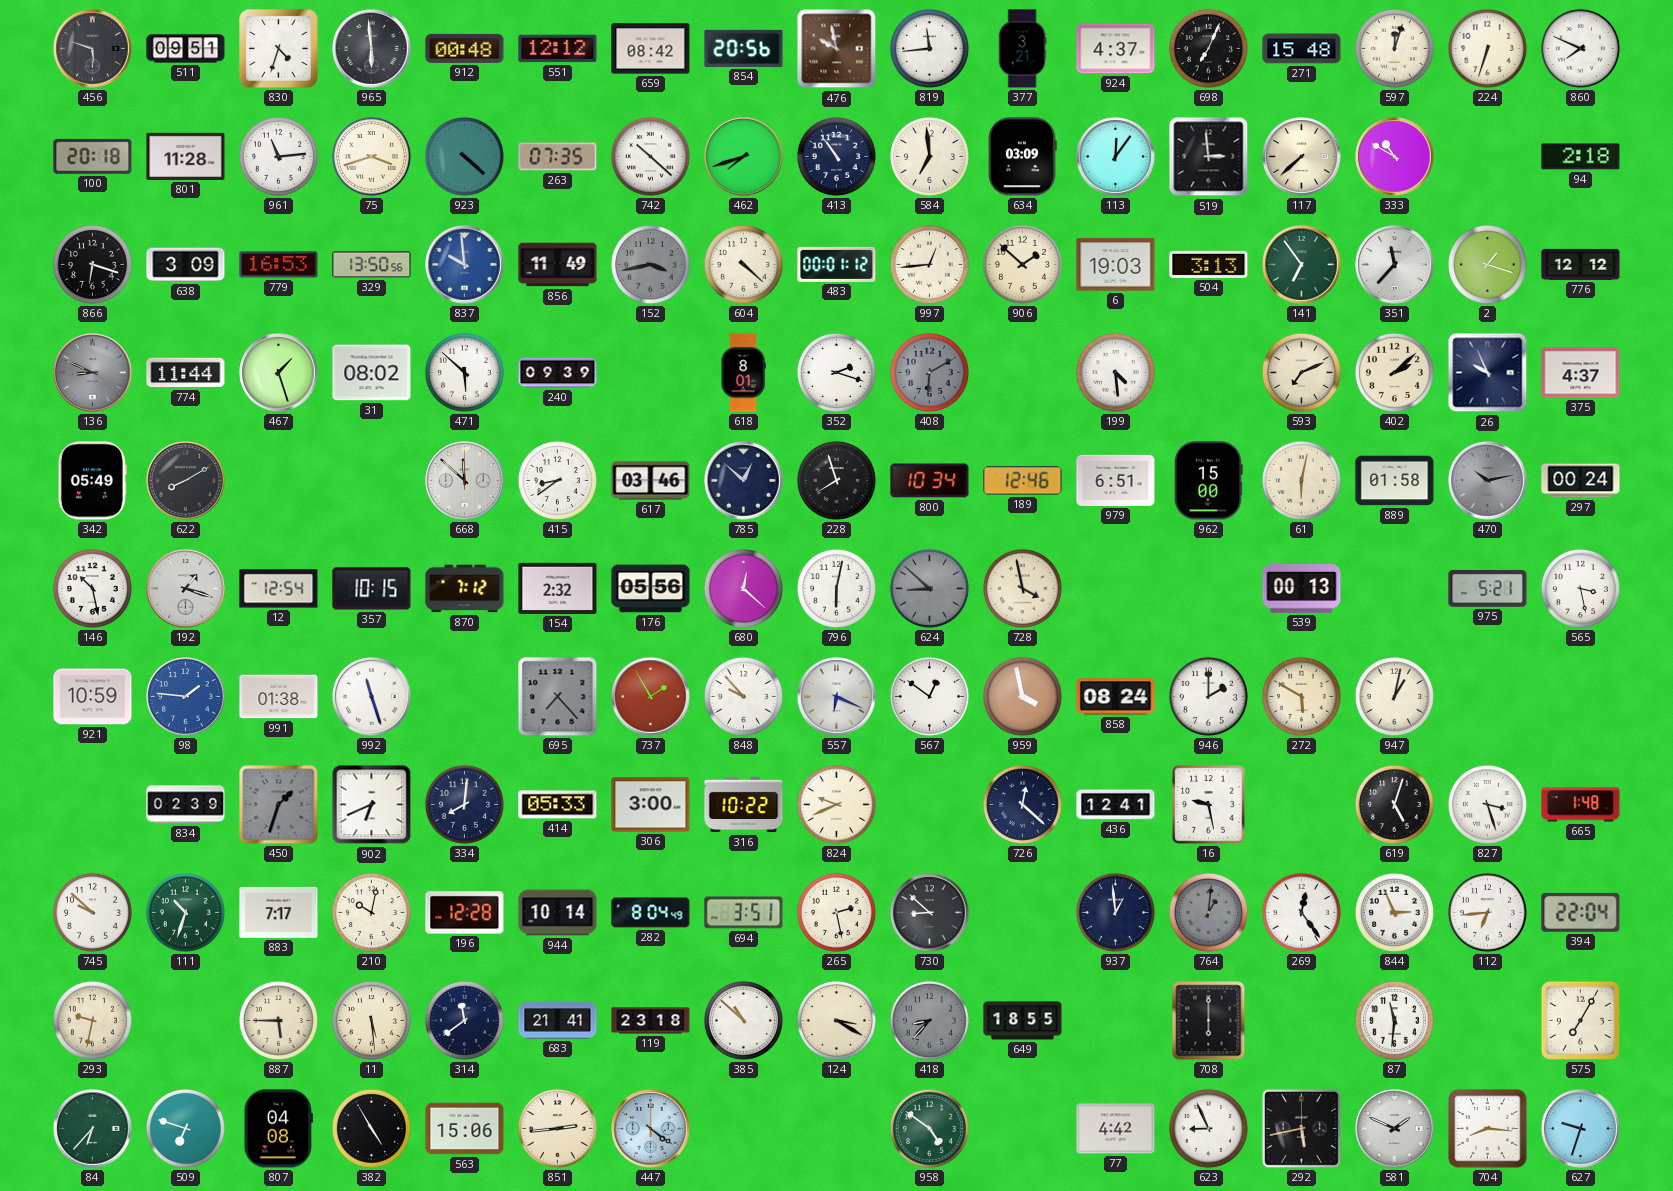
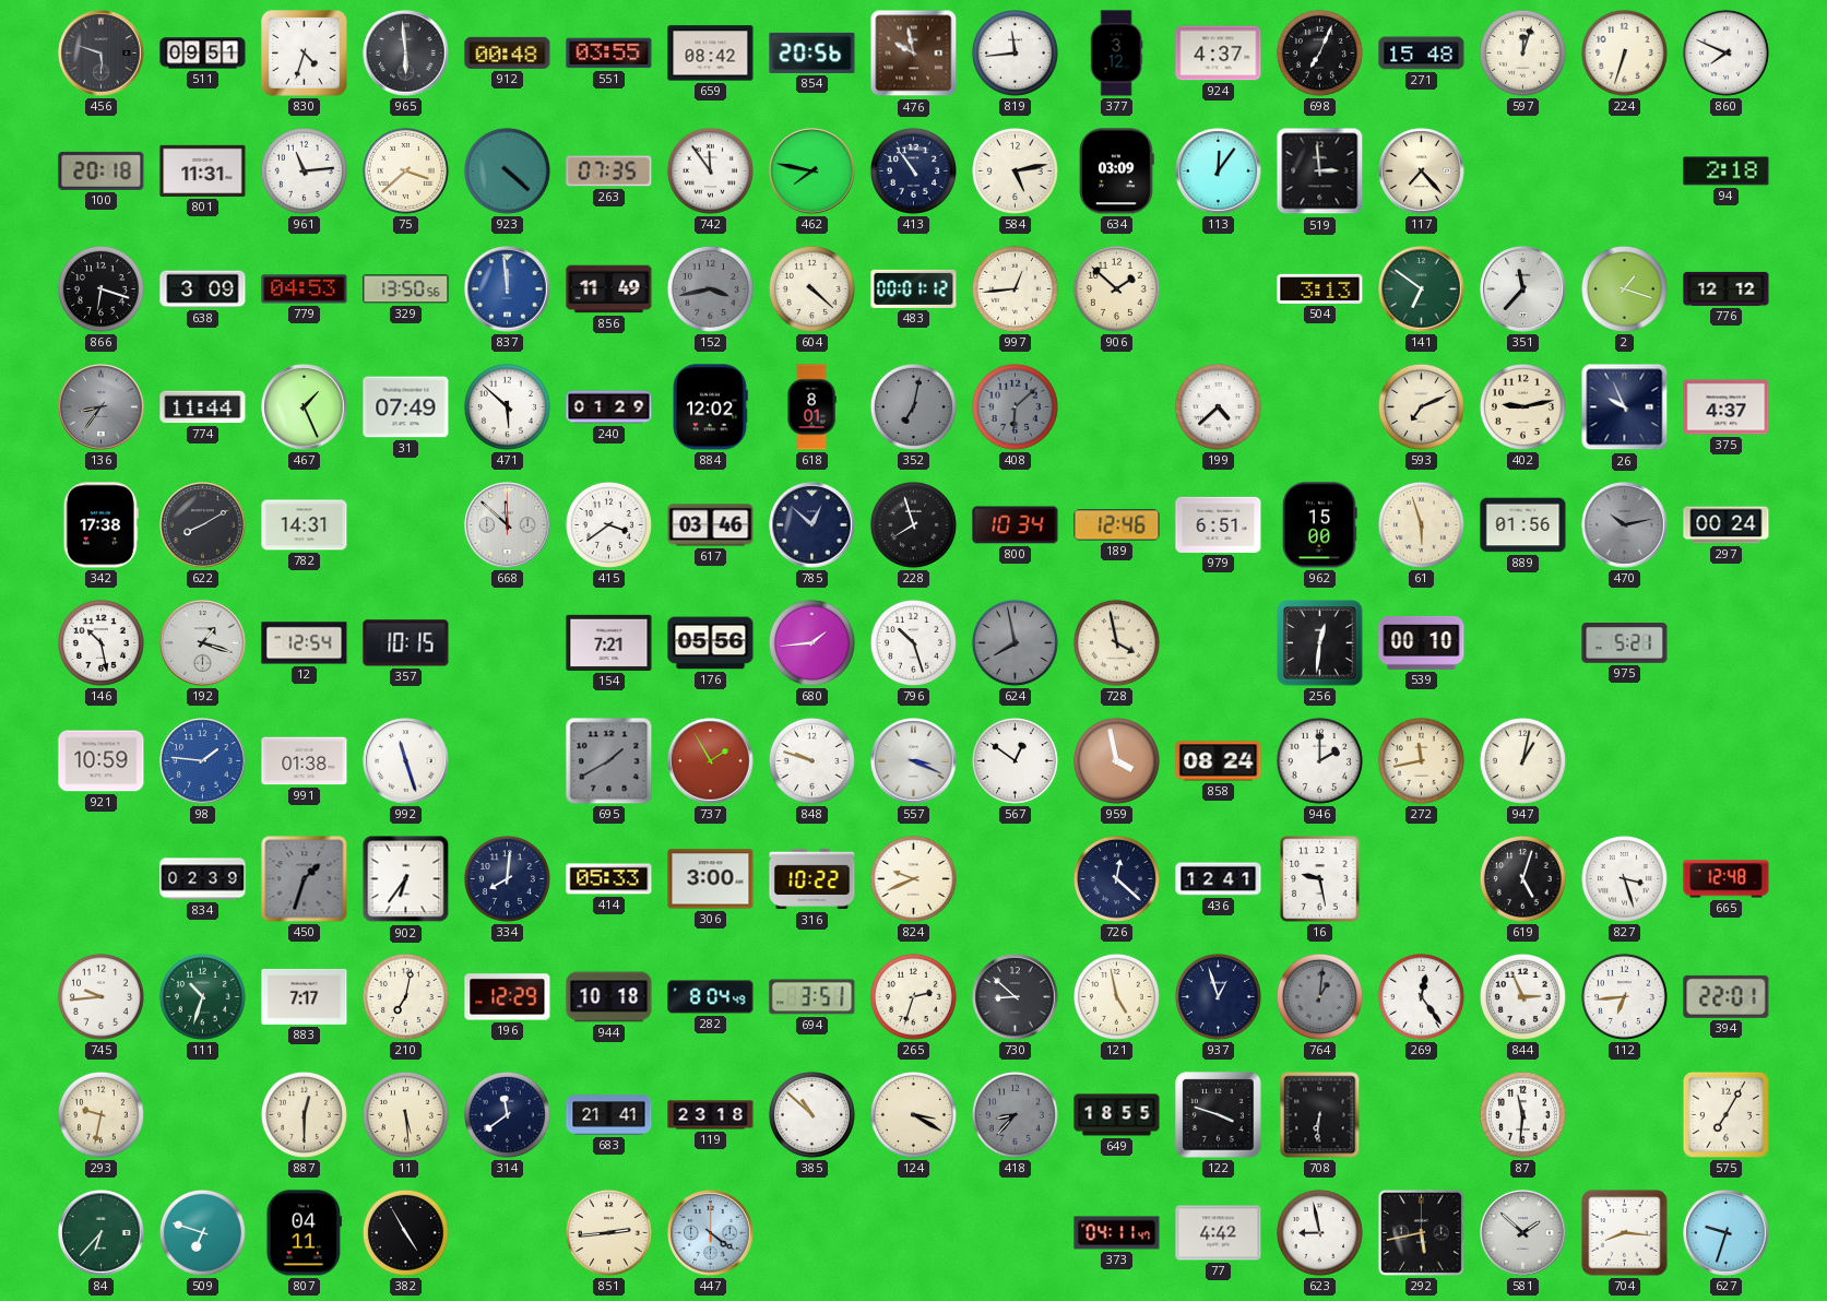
551: 12:12 -> 03:55 (609, 54)
377: 3:21 -> 3:12 (1116, 54)
801: 11:28 -> 11:31 (203, 170)
75: 3:42 -> 3:38 (405, 170)
742: 10:22 -> 11:54 (710, 170)
462: 7:42 -> 7:47 (812, 172)
584: 6:59 -> 5:13 (1015, 170)
117: 7:38 -> 7:23 (1422, 172)
333: 10:50 -> none (1395, 157)
779: 16:53 -> 04:53 (305, 289)
837: 9:59 -> 11:59 (508, 289)
6: 19:03 -> none (1116, 265)
141: 6:54 -> 6:51 (1422, 289)
136: 8:49 -> 8:36 (102, 407)
467: 1:27 -> 1:26 (305, 407)
31: 08:02 -> 07:49 (406, 407)
240: 09:39 -> 01:29 (609, 407)
884: none -> 12:02 (711, 407)
352: 2:18 -> 7:02 (913, 406)
352 dial: white -> grey (913, 406)
408: 6:10 -> 6:08 (1015, 406)
199: 4:29 -> 4:38 (1218, 406)
402: 2:08 -> 9:13 (1522, 406)
342: 05:49 -> 17:38 (100, 525)
782: none -> 14:31 (305, 525)
415: 8:39 -> 3:39 (608, 524)
61: 6:02 -> 5:57 (1421, 524)
889: 01:58 -> 01:56 (1523, 525)
870: 7:12 -> none (465, 589)
154: 2:32 -> 7:21 (609, 642)
680: 12:22 -> 1:44 (811, 642)
796: 6:02 -> 10:27 (913, 642)
624: 8:52 -> 7:58 (1015, 642)
256: none -> 12:31 (1320, 643)
539: 00:13 -> 00:10 (1422, 642)
565: 3:28 -> none (1580, 588)
695: 7:23 -> 1:40 (609, 761)
848: 9:53 -> 9:48 (811, 760)
557: 6:19 -> 3:19 (914, 761)
272: 5:50 -> 11:43 (1421, 760)
902: 6:41 -> 6:36 (406, 879)
665: 1:48 -> 12:48 (1727, 879)
745: 9:52 -> 9:44 (100, 996)
210: 10:02 -> 7:02 (405, 996)
196: 12:28 -> 12:29 (508, 997)
944: 10:14 -> 10:18 (609, 997)
265: 2:28 -> 2:33 (913, 996)
121: none -> 4:58 (1116, 996)
937: 12:59 -> 12:57 (1218, 996)
394: 22:04 -> 22:01 (1727, 996)
887: 5:45 -> 12:30 (304, 1114)
122: none -> 3:48 (1219, 1115)
708: 6:00 -> 6:31 (1320, 1115)
807: 04:08 -> 04:11 (304, 1233)
563: 15:06 -> none (465, 1129)
958: 4:51 -> none (929, 1128)
373: none -> 04:11 (1117, 1233)
623: 8:56 -> 8:58 (1319, 1232)
581: 1:49 -> 1:52 (1523, 1233)
